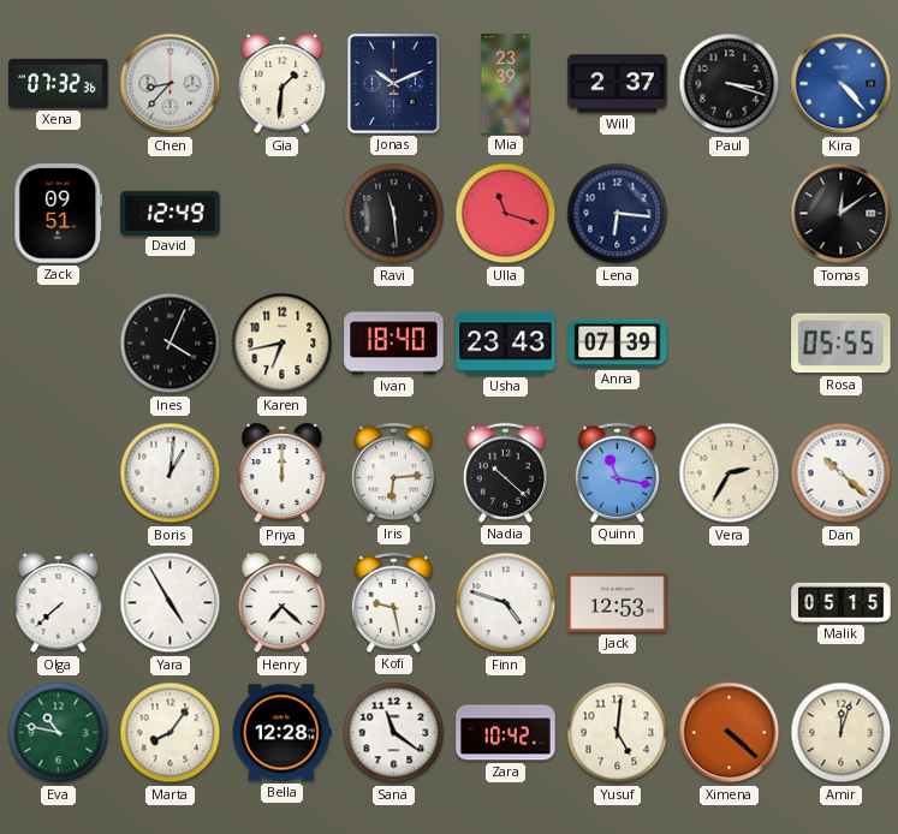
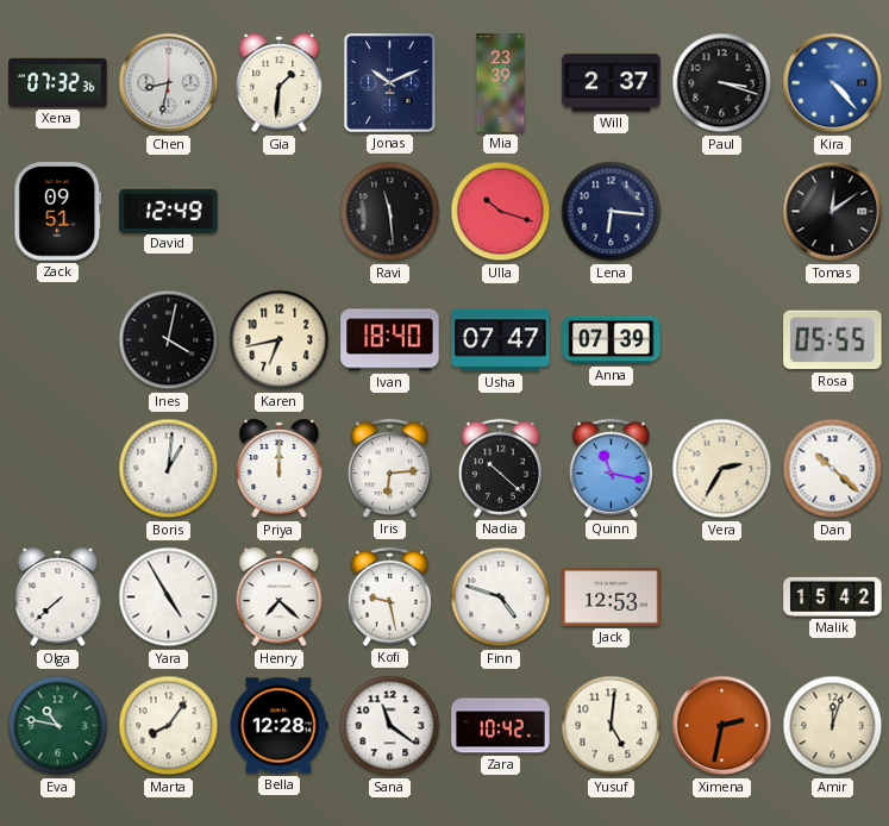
Chen: 8:37 -> 8:32 (169, 83)
Ulla: 11:18 -> 10:18 (501, 212)
Ines: 4:04 -> 4:02 (169, 340)
Usha: 23:43 -> 07:47 (501, 340)
Malik: 05:15 -> 15:42 (833, 596)
Ximena: 4:22 -> 2:32 (722, 726)
